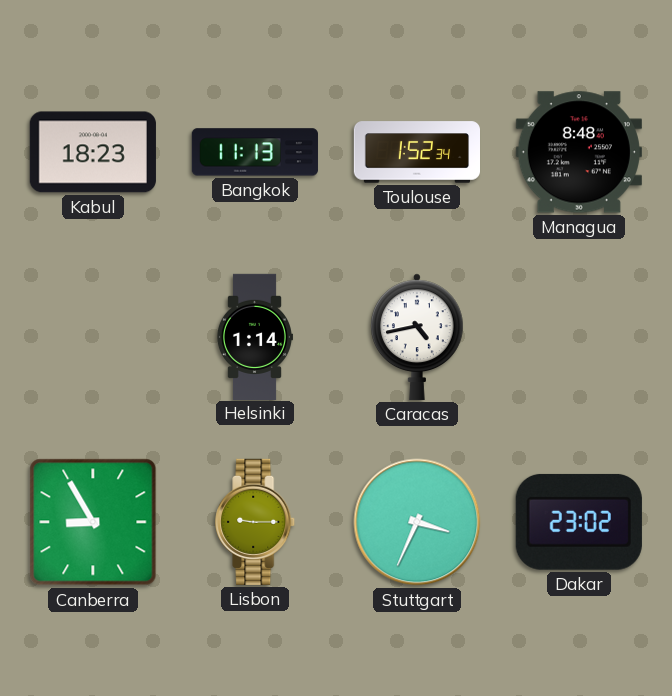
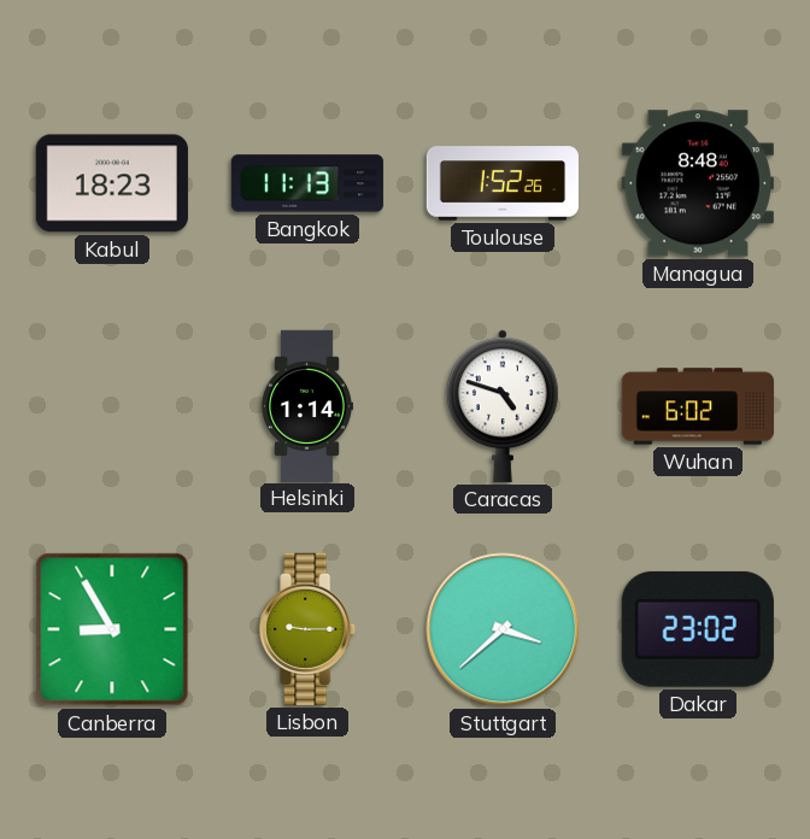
Toulouse: 1:52:34 -> 1:52:26 (501, 183)
Caracas: 4:43 -> 4:48 (504, 406)
Wuhan: none -> 6:02 (697, 406)
Stuttgart: 3:34 -> 3:38 (503, 629)
